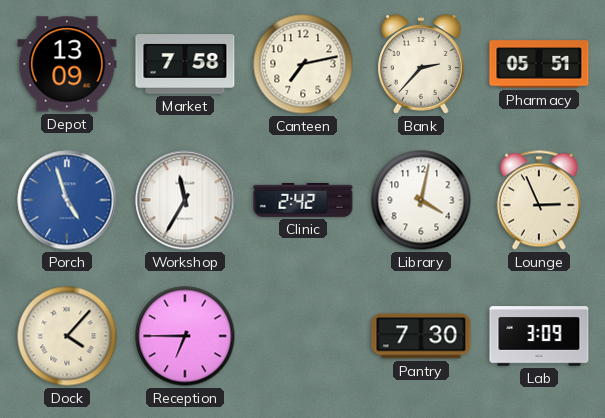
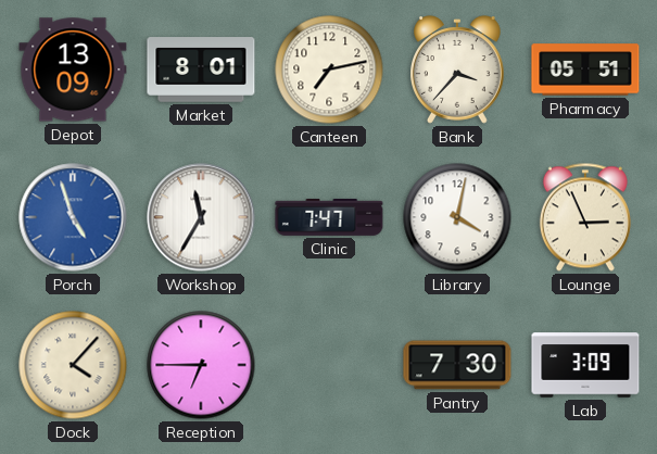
Market: 7:58 -> 8:01 (201, 70)
Bank: 2:37 -> 3:37 (458, 70)
Clinic: 2:42 -> 7:47 (329, 217)
